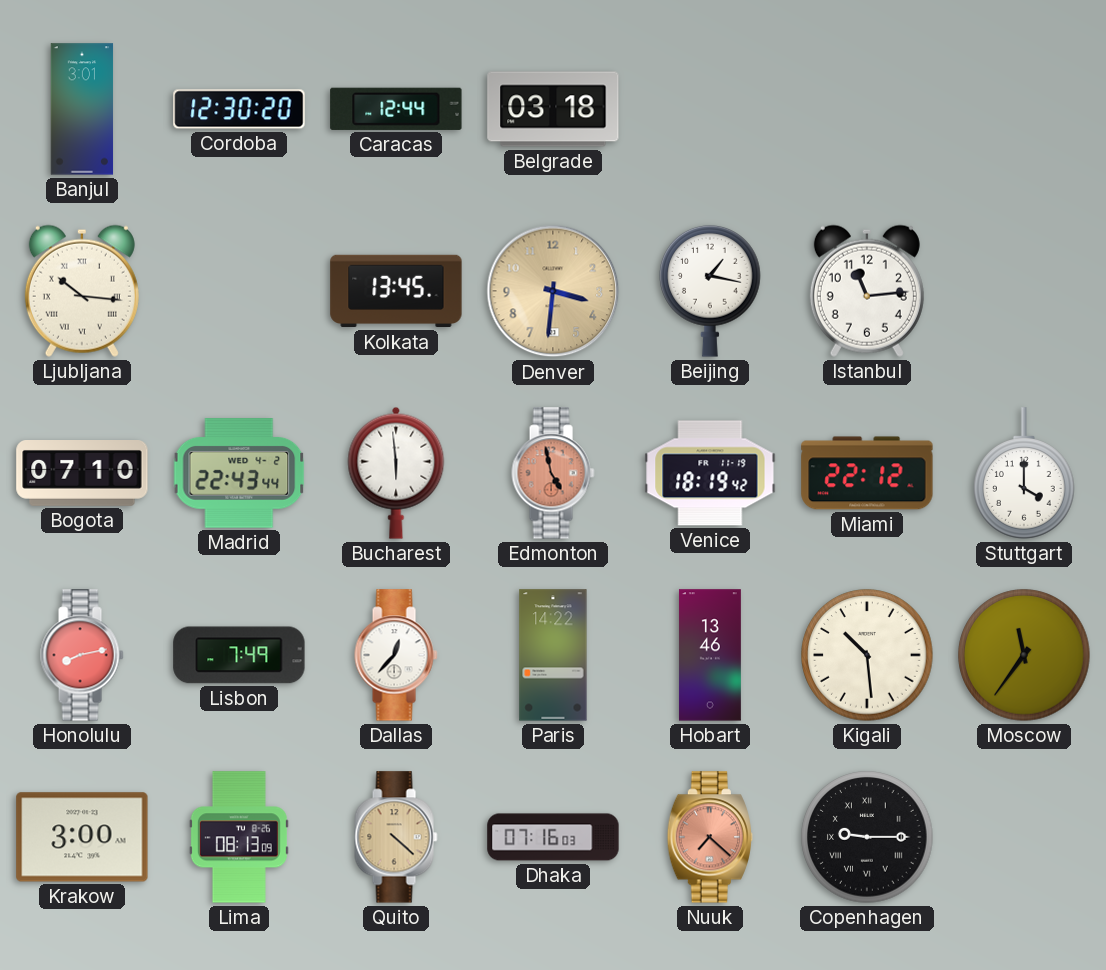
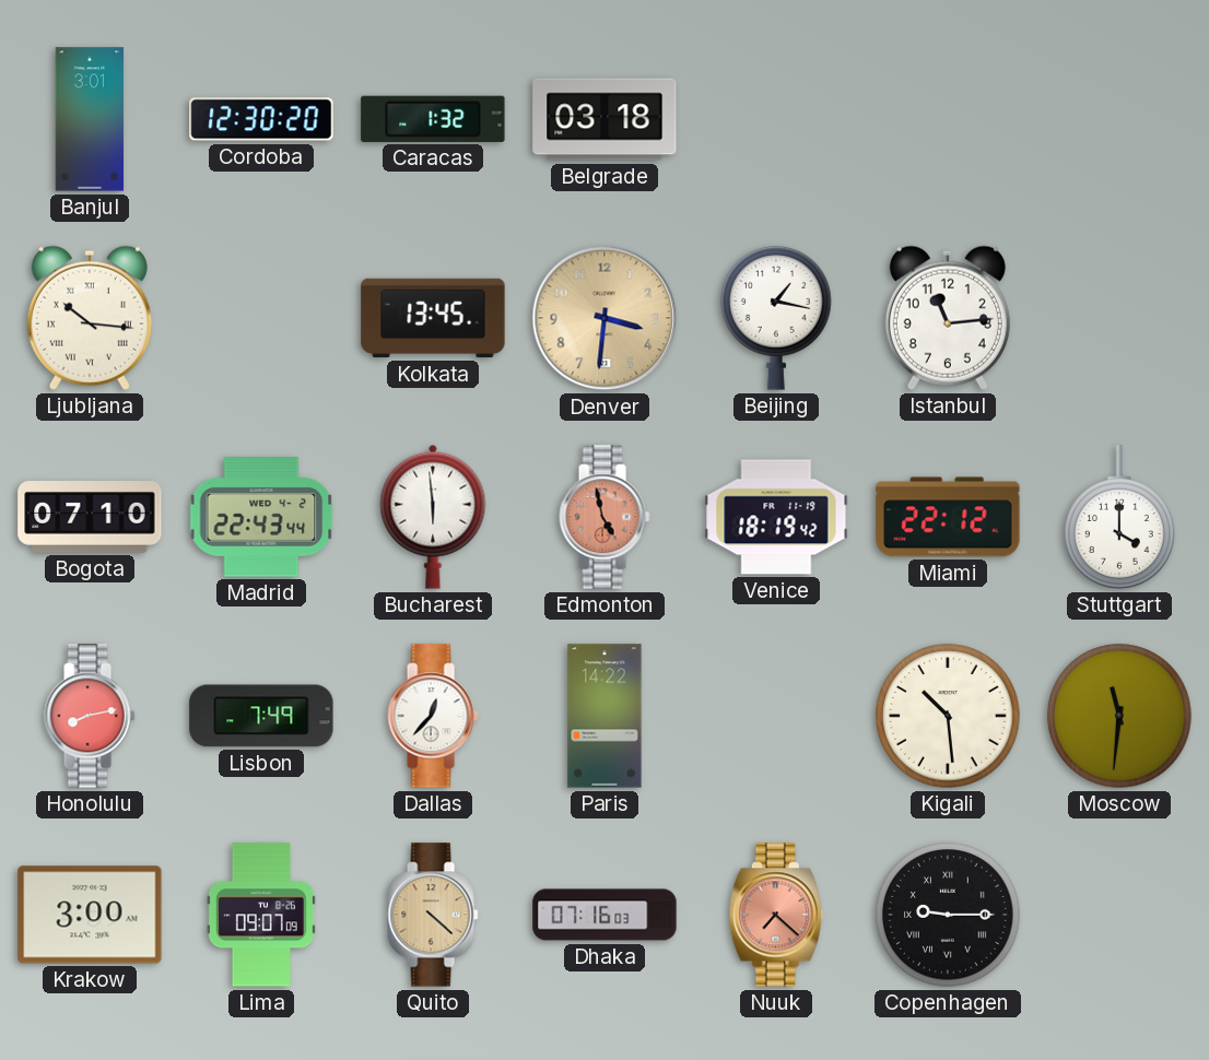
Caracas: 12:44 -> 1:32 (433, 119)
Hobart: 13:46 -> none (710, 655)
Moscow: 11:36 -> 11:31 (1119, 716)
Lima: 08:13 -> 09:07 (261, 915)
